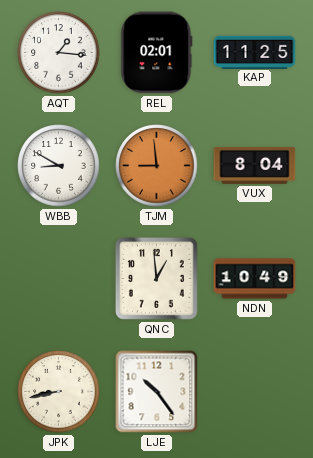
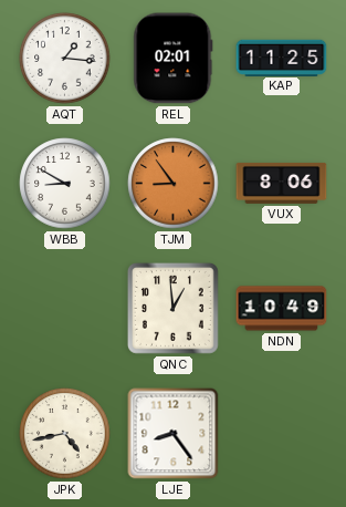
TJM: 8:59 -> 8:54 (174, 184)
VUX: 8:04 -> 8:06 (282, 183)
JPK: 8:43 -> 4:43 (65, 434)
LJE: 10:24 -> 8:24 (174, 434)
